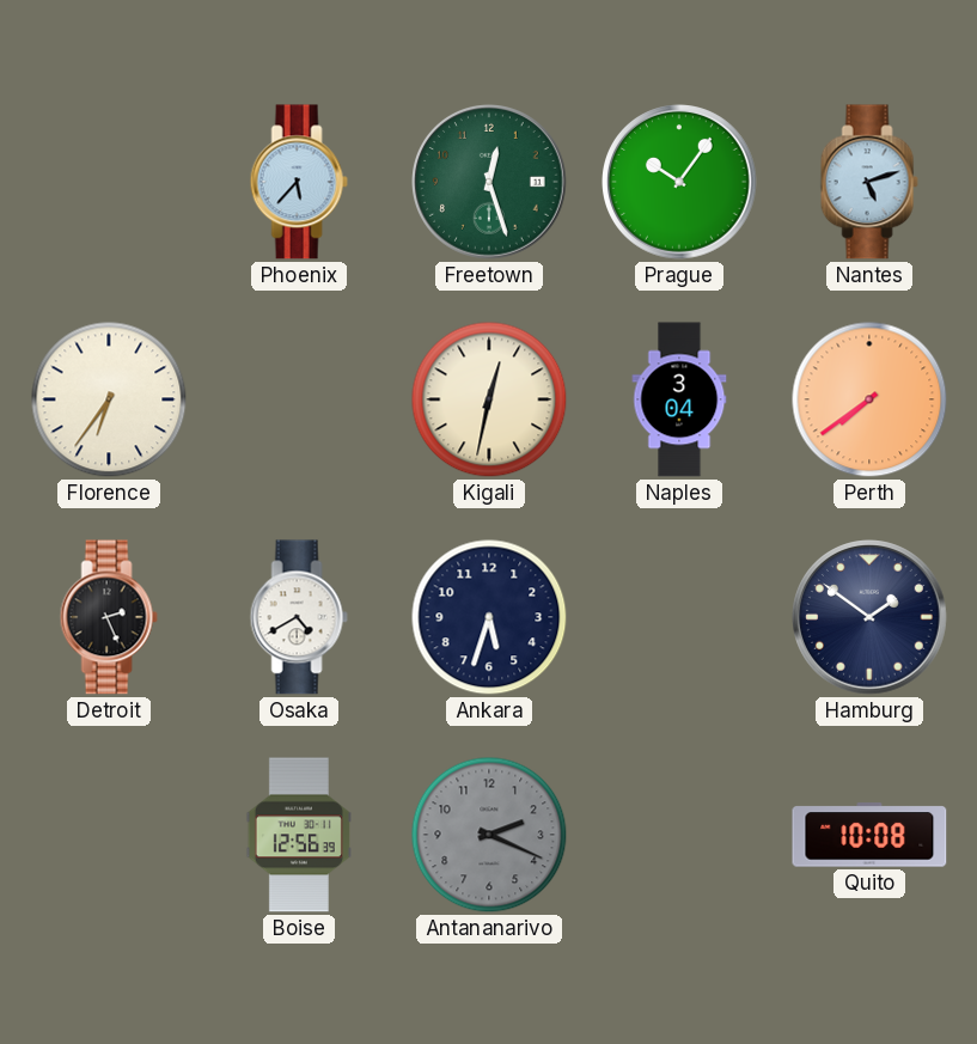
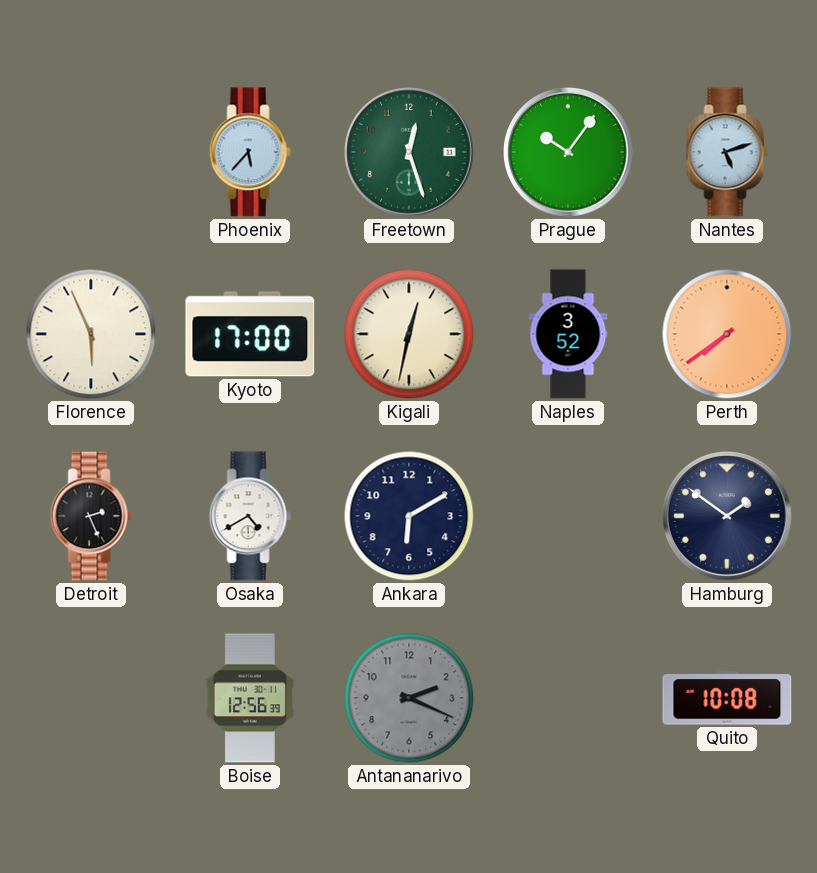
Florence: 6:36 -> 5:56 (91, 334)
Kyoto: none -> 17:00 (250, 334)
Naples: 3:04 -> 3:52 (568, 334)
Ankara: 5:33 -> 6:10 (409, 516)
